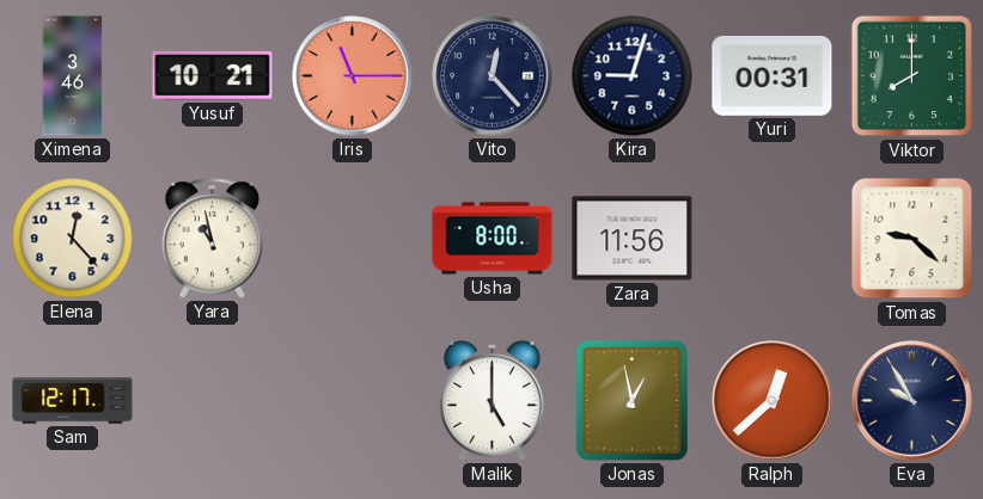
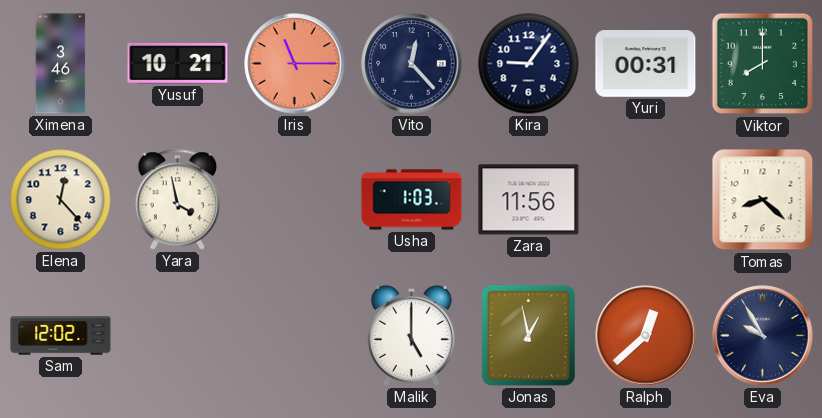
Kira: 9:03 -> 9:06 (529, 64)
Yara: 10:58 -> 3:58 (178, 200)
Usha: 8:00 -> 1:03 (412, 200)
Tomas: 9:22 -> 8:22 (763, 200)
Sam: 12:17 -> 12:02 (61, 336)
